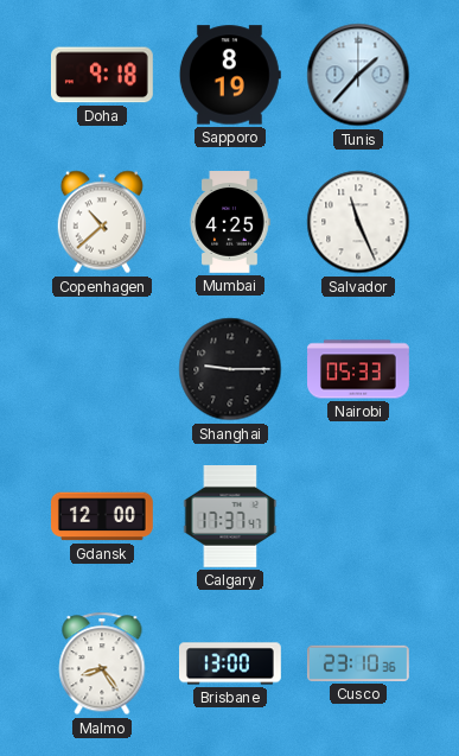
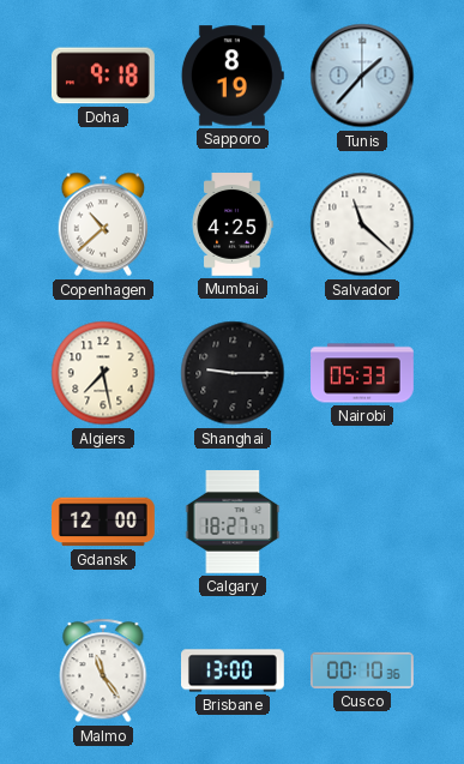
Salvador: 11:26 -> 11:22 (362, 224)
Algiers: none -> 7:28 (103, 373)
Calgary: 17:37 -> 18:27 (233, 523)
Malmo: 8:24 -> 11:24 (103, 670)
Cusco: 23:10 -> 00:10 (362, 670)
